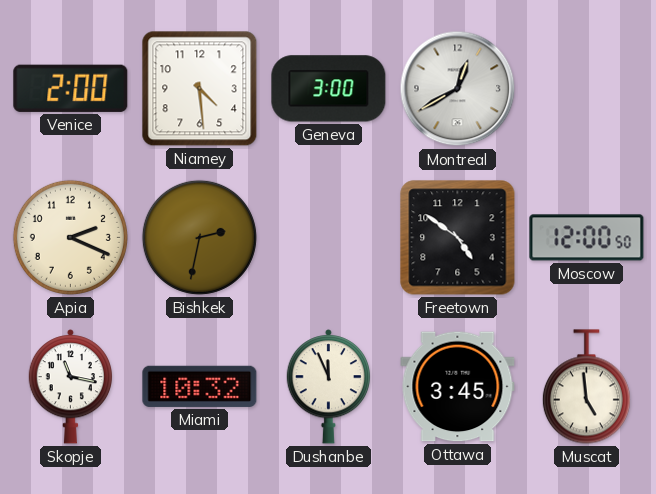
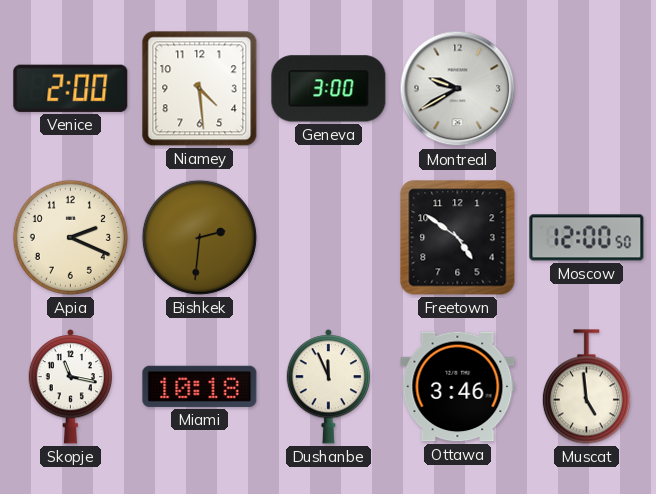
Montreal: 12:40 -> 9:40 (458, 89)
Bishkek: 2:32 -> 2:31 (199, 237)
Miami: 10:32 -> 10:18 (200, 386)
Ottawa: 3:45 -> 3:46 (458, 387)
